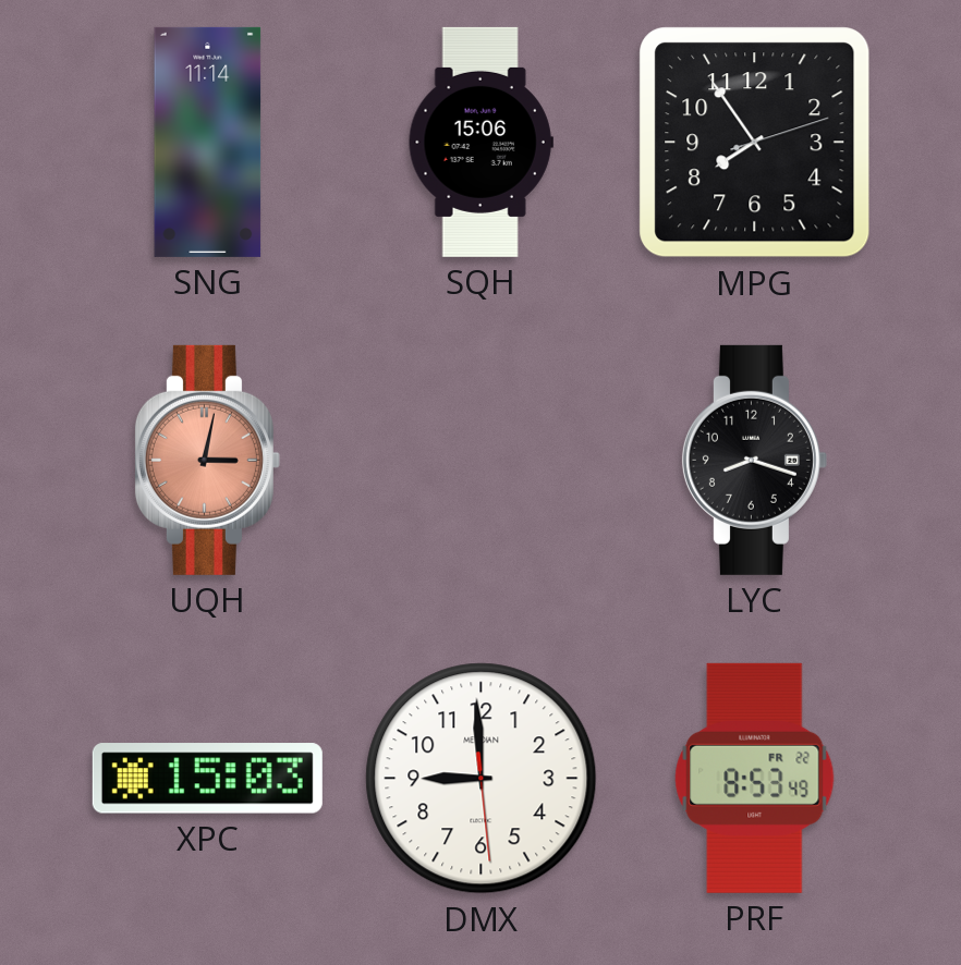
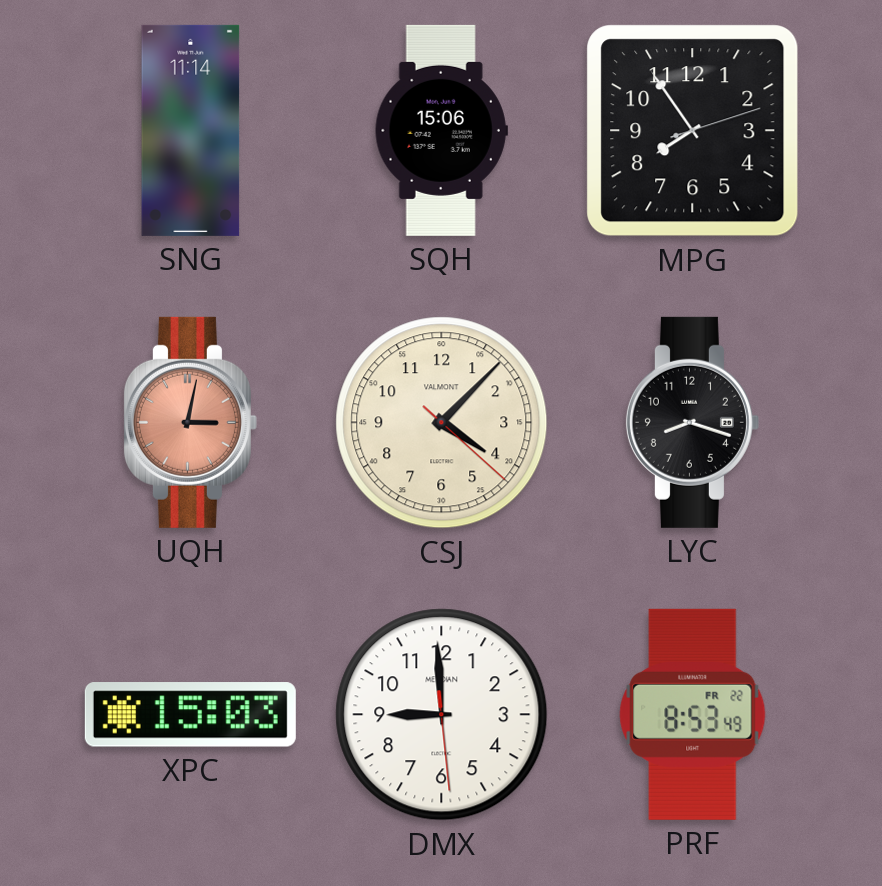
CSJ: none -> 4:07 (442, 423)
